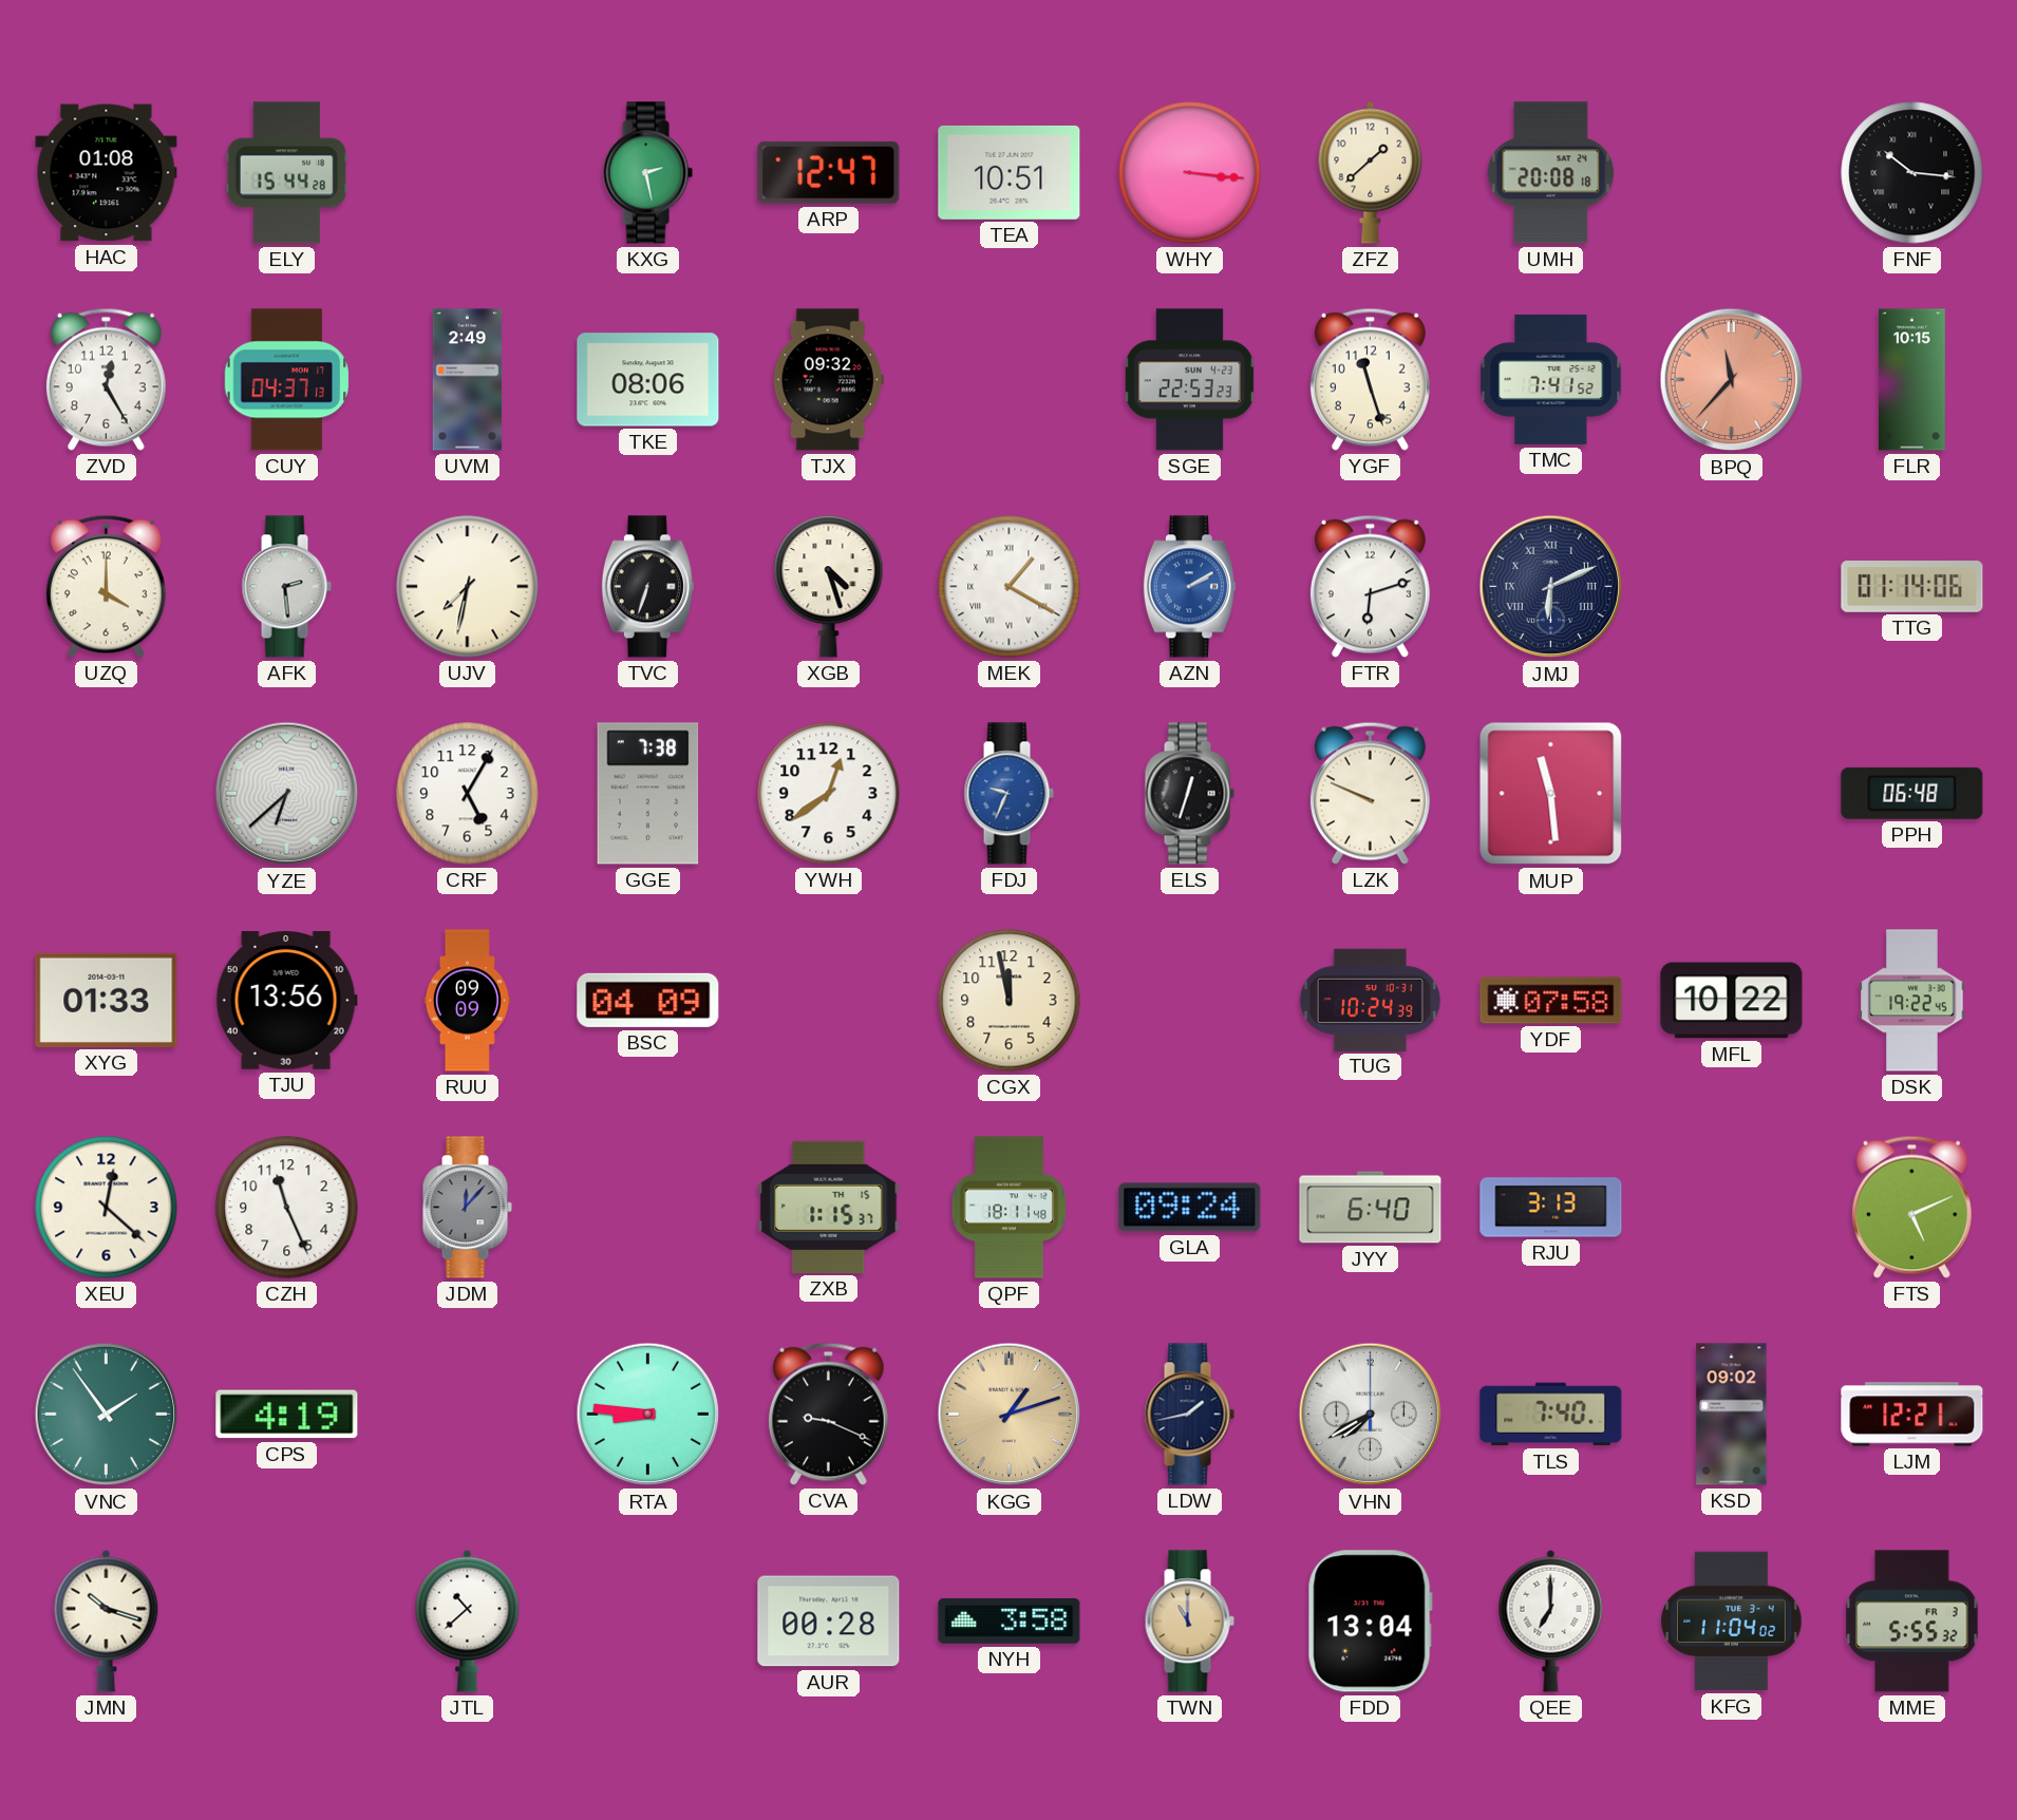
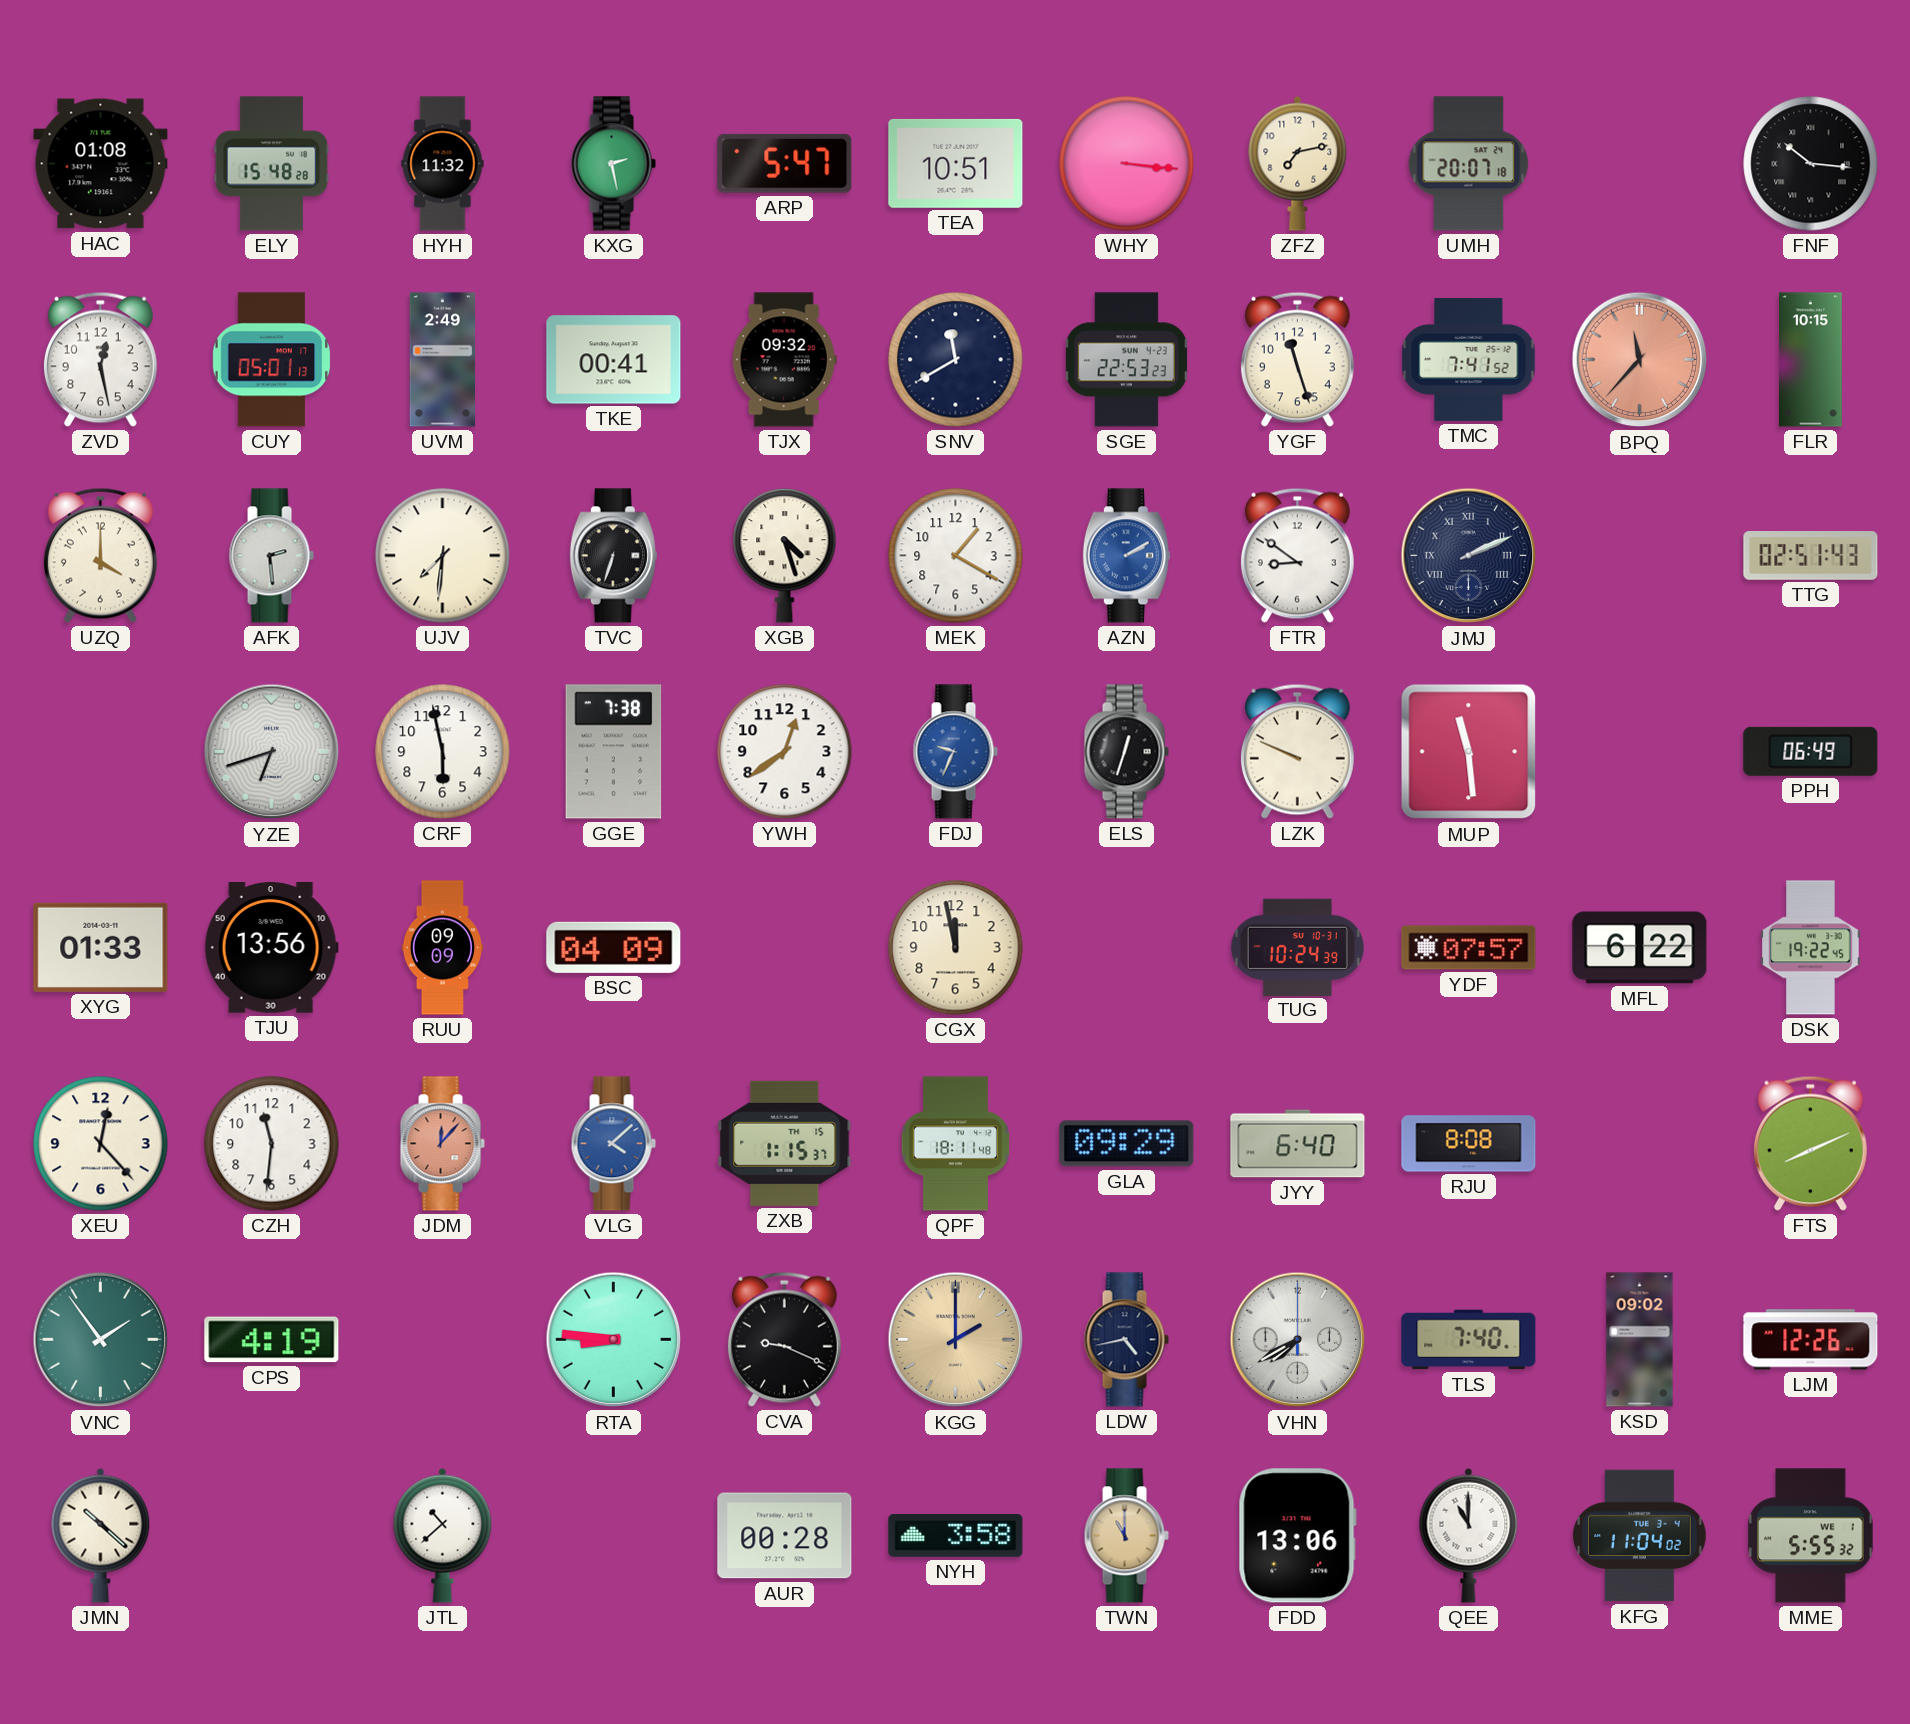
ELY: 15:44 -> 15:48 (272, 164)
HYH: none -> 11:32 (443, 164)
ARP: 12:47 -> 5:47 (785, 163)
ZFZ: 1:38 -> 7:13 (1298, 163)
UMH: 20:08 -> 20:07 (1469, 164)
ZVD: 12:25 -> 12:28 (100, 359)
CUY: 04:37 -> 05:01 (272, 360)
TKE: 08:06 -> 00:41 (614, 360)
SNV: none -> 11:40 (956, 360)
UJV: 7:32 -> 7:31 (443, 556)
MEK numerals: Roman -> Arabic (956, 556)
FTR: 6:12 -> 8:51 (1297, 555)
JMJ: 6:11 -> 2:11 (1469, 556)
TTG: 01:14 -> 02:51 (1811, 556)
YZE: 6:38 -> 6:42 (272, 752)
CRF: 5:05 -> 5:58 (443, 752)
PPH: 06:48 -> 06:49 (1811, 751)
YDF: 07:58 -> 07:57 (1469, 948)
MFL: 10:22 -> 6:22 (1640, 948)
XEU: 12:22 -> 12:23 (101, 1144)
CZH: 11:26 -> 11:31 (272, 1144)
JDM dial: grey -> salmon (442, 1144)
VLG: none -> 4:08 (613, 1144)
GLA: 09:24 -> 09:29 (1127, 1144)
RJU: 3:13 -> 8:08 (1469, 1144)
FTS: 5:11 -> 8:11 (1810, 1143)
KGG: 1:12 -> 2:00 (956, 1340)
LDW: 1:43 -> 4:43 (1126, 1340)
LJM: 12:21 -> 12:26 (1811, 1340)
JMN: 10:18 -> 10:22 (101, 1535)
FDD: 13:04 -> 13:06 (1297, 1536)
QEE: 7:00 -> 11:00 (1469, 1535)
MME date: FR 3 -> WE 1 (1811, 1536)
